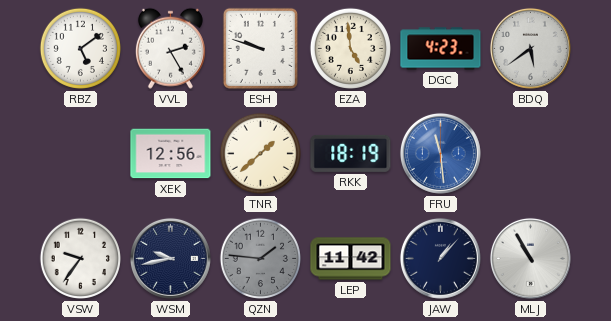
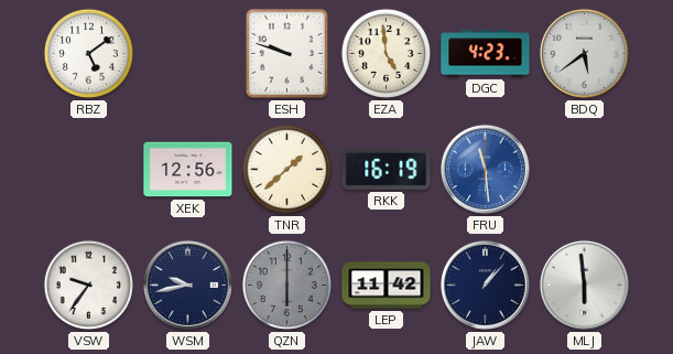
VVL: 2:25 -> none (170, 48)
RKK: 18:19 -> 16:19 (387, 169)
QZN: 1:46 -> 6:00 (286, 285)
MLJ: 10:55 -> 5:59 (584, 285)
